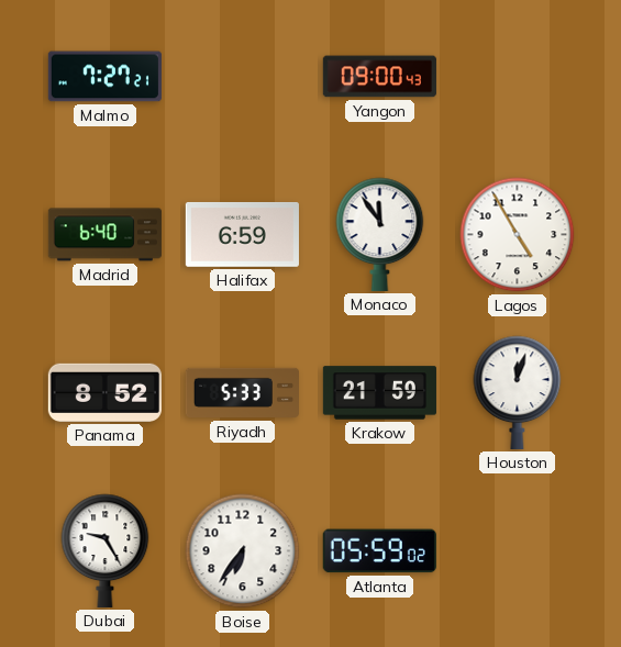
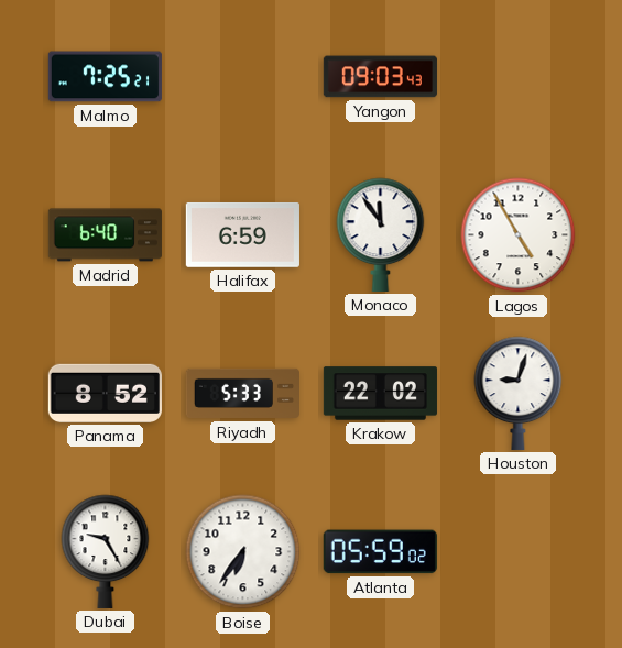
Malmo: 7:27 -> 7:25 (105, 77)
Yangon: 09:00 -> 09:03 (380, 77)
Krakow: 21:59 -> 22:02 (380, 394)
Houston: 12:03 -> 9:03 (519, 393)
